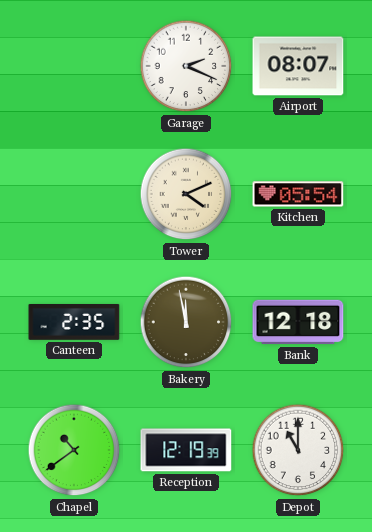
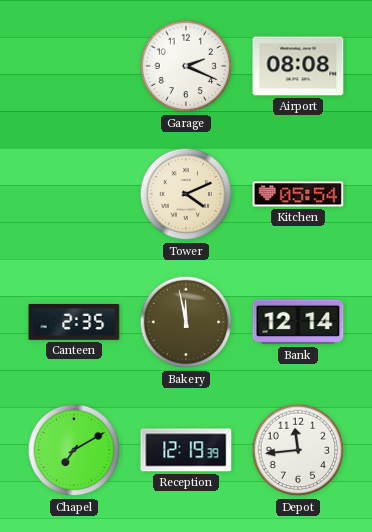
Airport: 08:07 -> 08:08 (298, 66)
Bank: 12:18 -> 12:14 (298, 322)
Chapel: 10:39 -> 7:10 (74, 450)
Depot: 11:00 -> 11:44 (298, 450)
